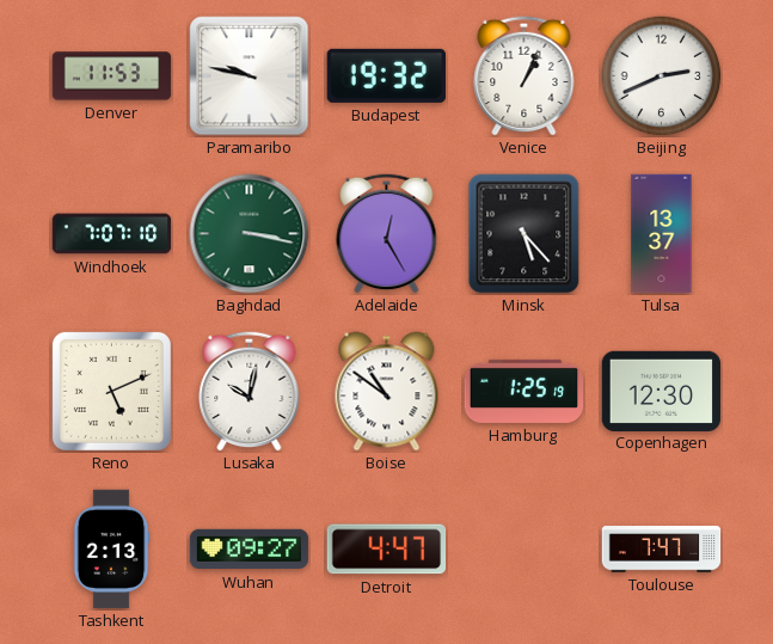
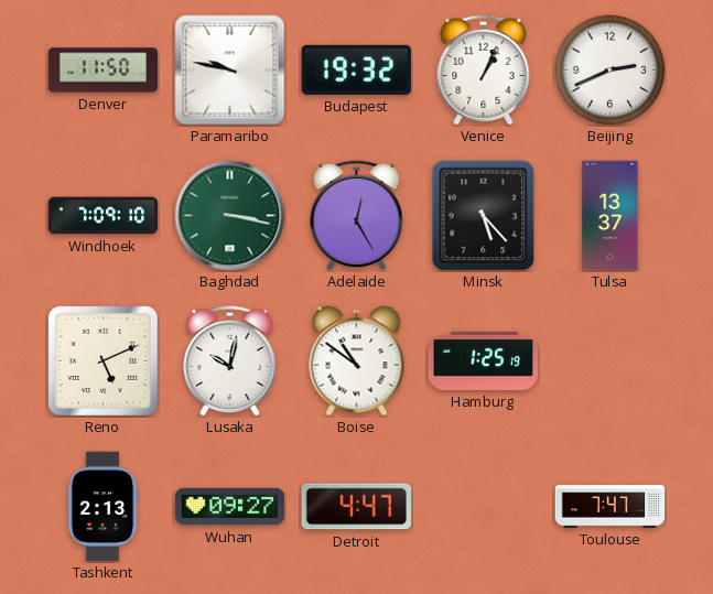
Denver: 11:53 -> 11:50 (104, 71)
Windhoek: 7:07 -> 7:09 (104, 216)
Copenhagen: 12:30 -> none (662, 391)
